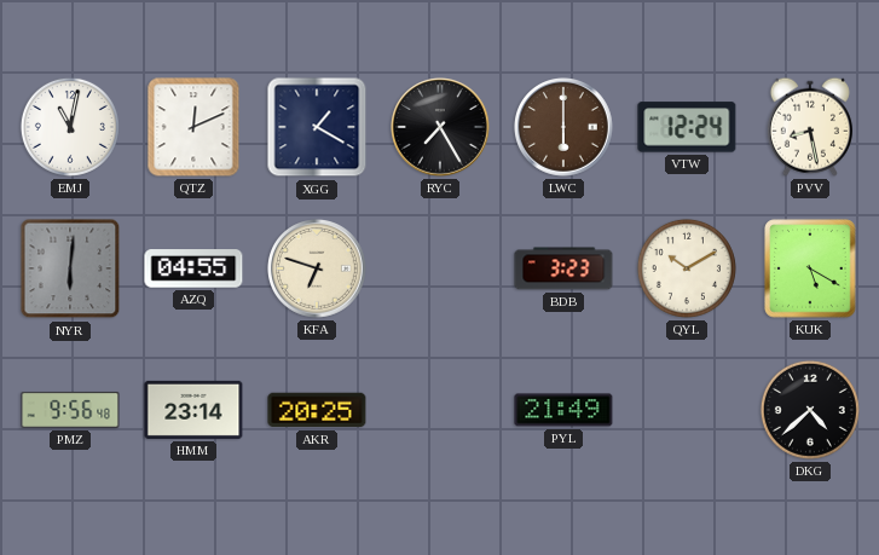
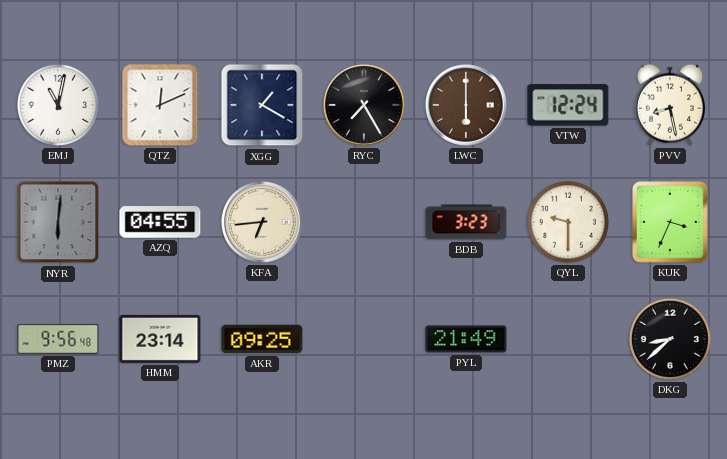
KFA: 6:48 -> 6:44 (263, 223)
QYL: 10:10 -> 9:30 (568, 222)
KUK: 5:20 -> 3:34 (670, 222)
AKR: 20:25 -> 09:25 (262, 339)
DKG: 4:38 -> 8:38 (670, 339)
